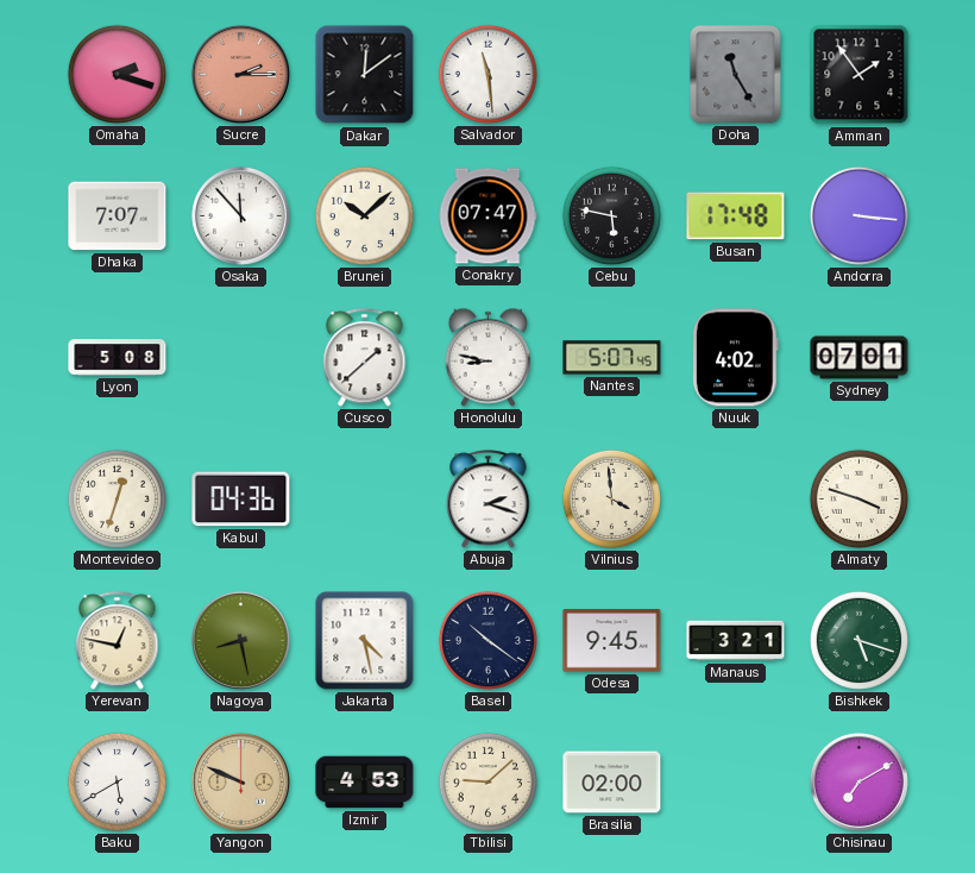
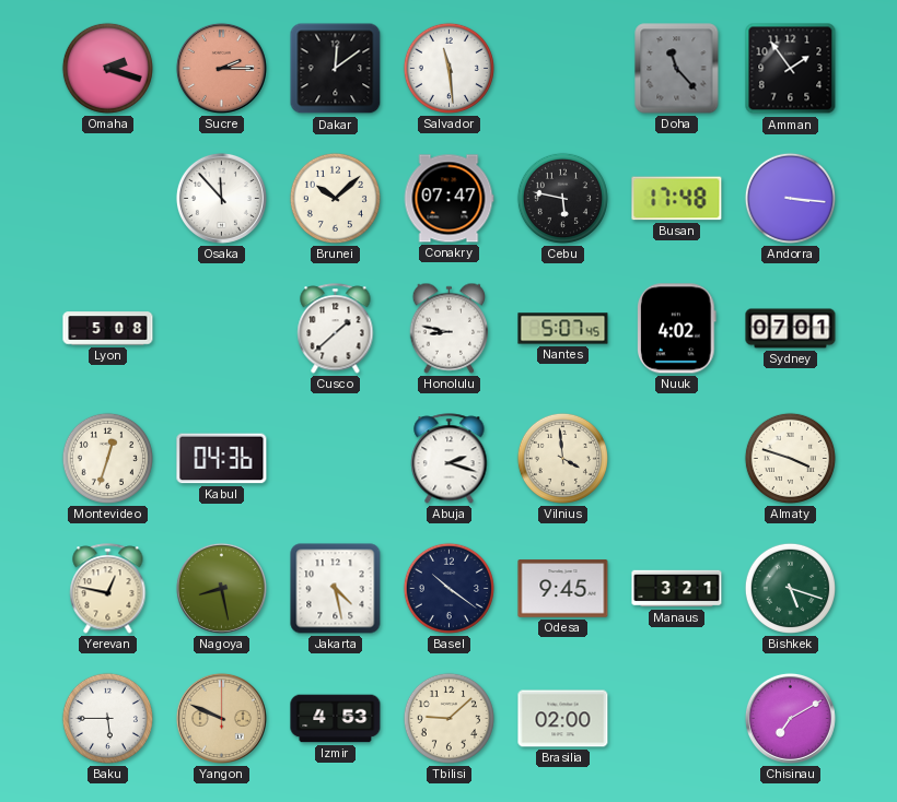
Doha: 11:25 -> 11:23 (677, 69)
Dhaka: 7:07 -> none (118, 216)
Baku: 5:40 -> 5:45 (107, 718)
